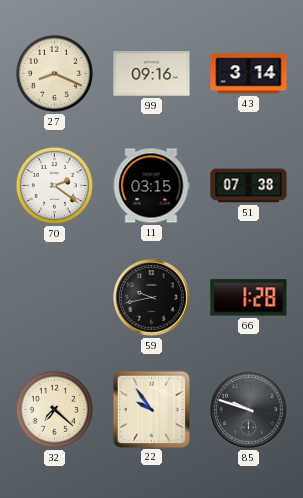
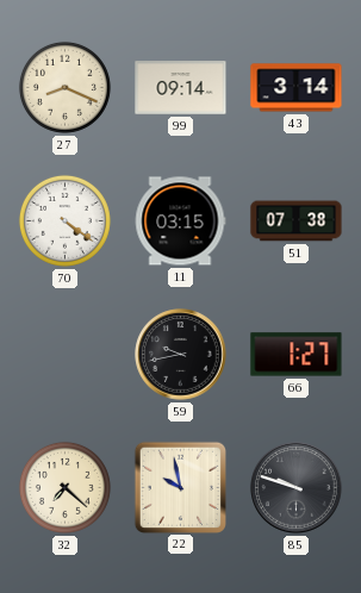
99: 09:16 -> 09:14 (181, 88)
70: 2:21 -> 4:21 (64, 220)
66: 1:28 -> 1:27 (297, 355)
22: 9:54 -> 9:58 (180, 487)
